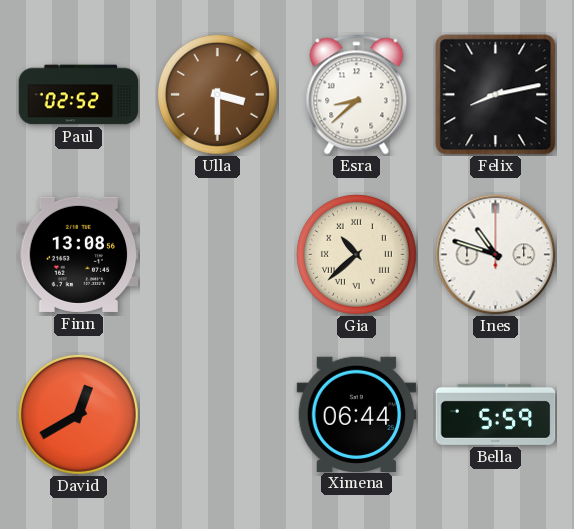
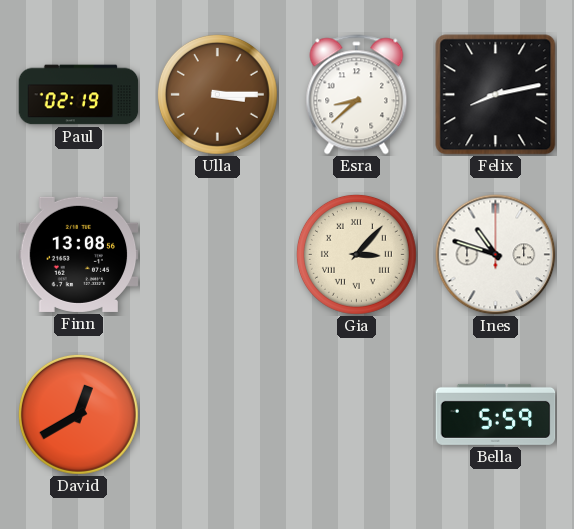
Paul: 02:52 -> 02:19 (79, 95)
Ulla: 3:30 -> 3:15 (217, 94)
Gia: 10:38 -> 3:07 (356, 254)
Ximena: 06:44 -> none (357, 414)
